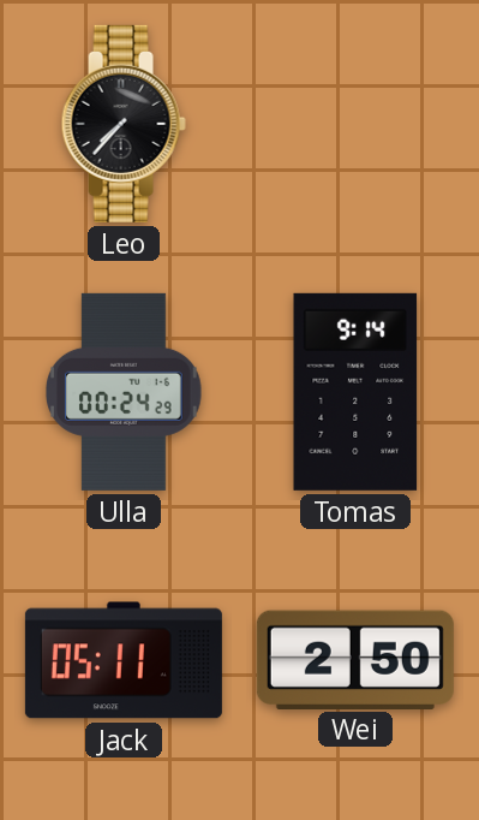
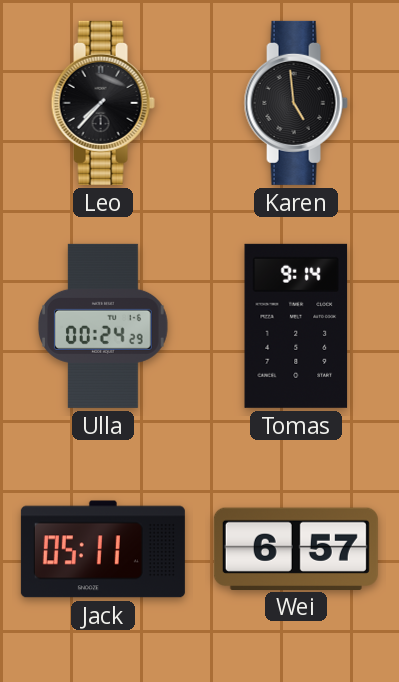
Karen: none -> 4:59 (296, 103)
Wei: 2:50 -> 6:57 (296, 548)
